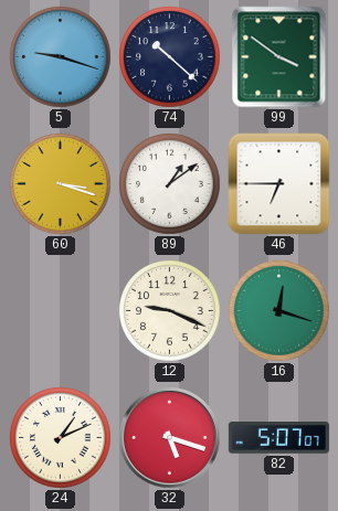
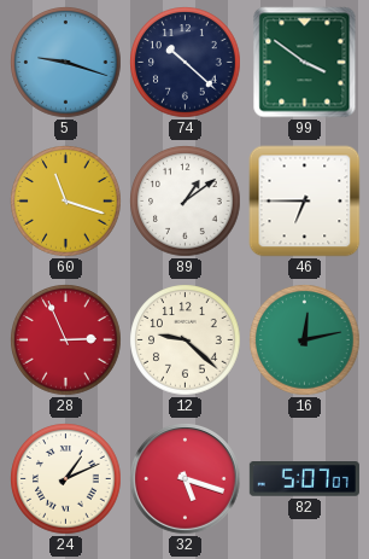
60: 3:18 -> 11:18 (66, 202)
28: none -> 2:56 (66, 340)
12: 9:19 -> 9:22 (186, 340)
16: 12:18 -> 12:13 (305, 340)
